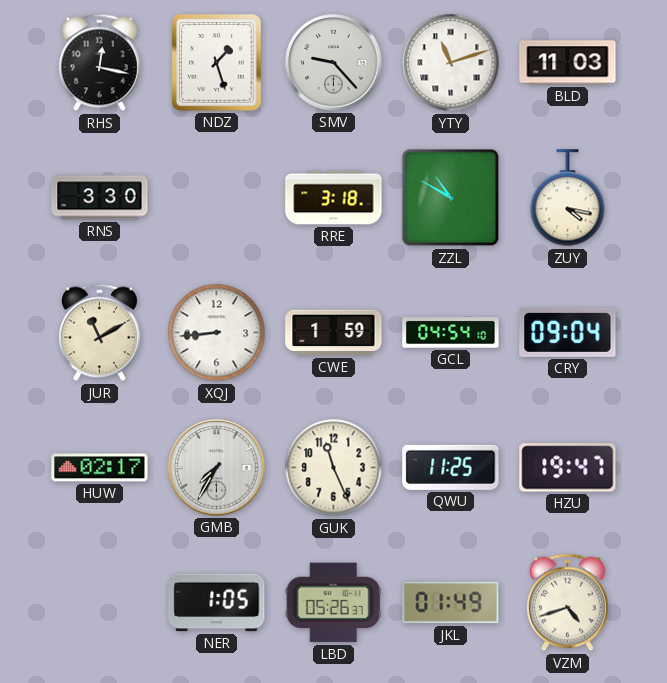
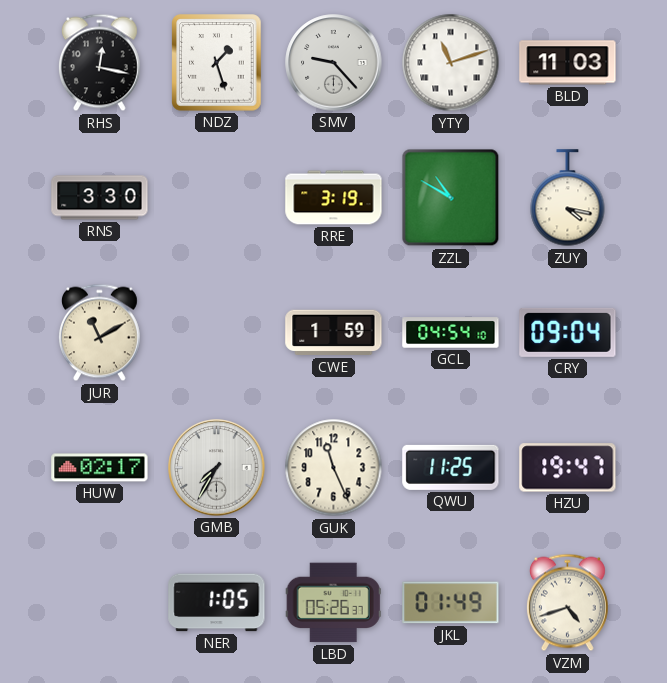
RRE: 3:18 -> 3:19 (334, 198)
XQJ: 8:44 -> none (217, 333)
